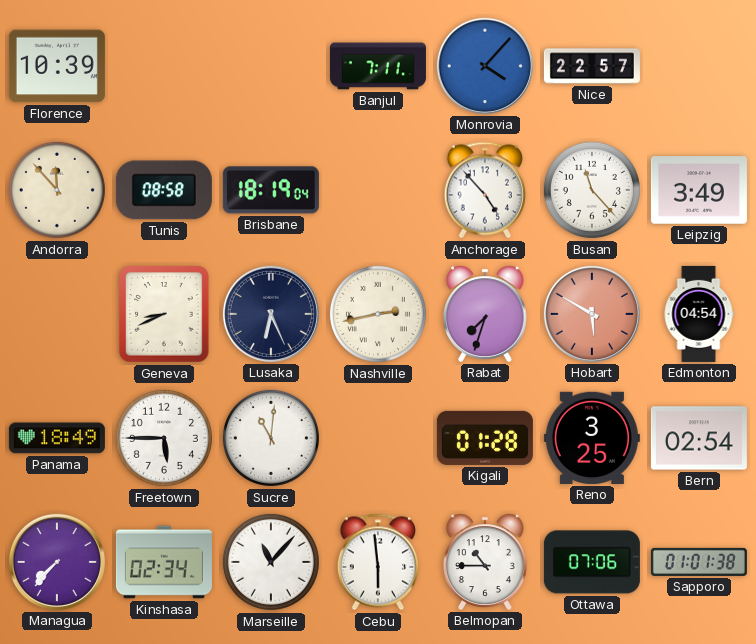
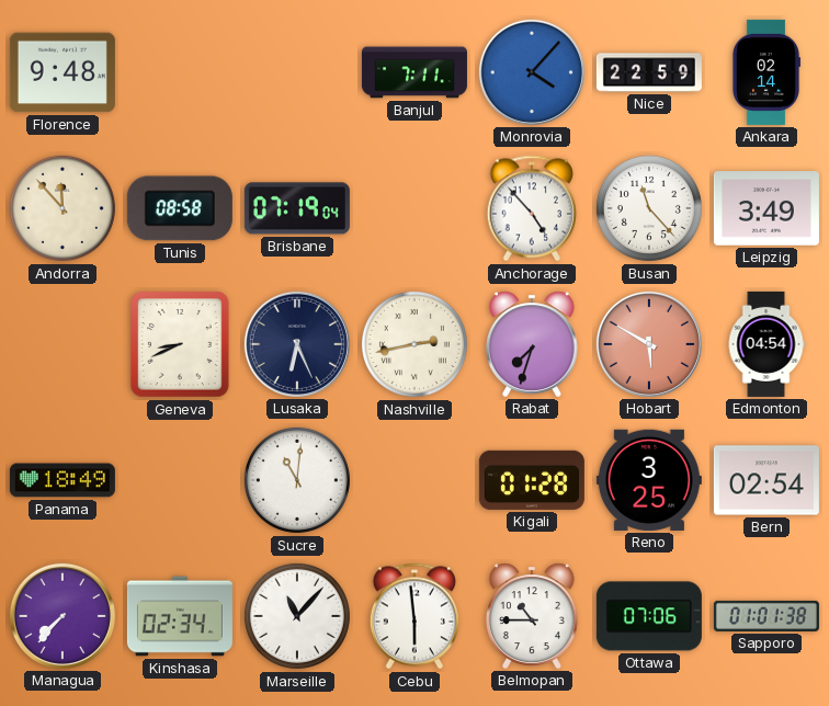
Florence: 10:39 -> 9:48 (63, 72)
Nice: 22:57 -> 22:59 (649, 72)
Ankara: none -> 02:14 (765, 72)
Brisbane: 18:19 -> 07:19 (297, 208)
Freetown: 5:45 -> none (164, 438)
